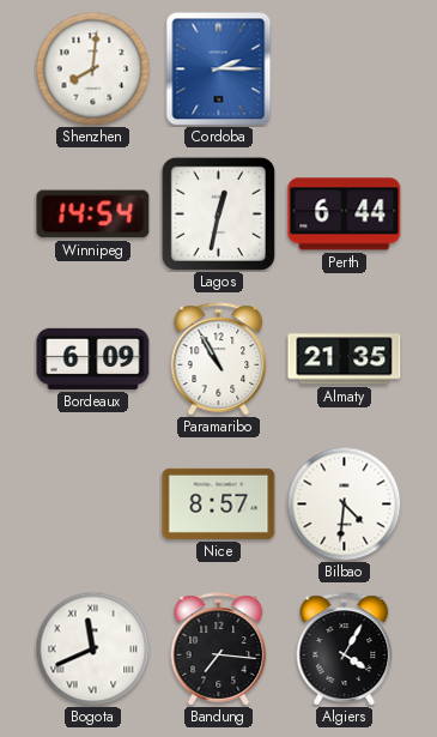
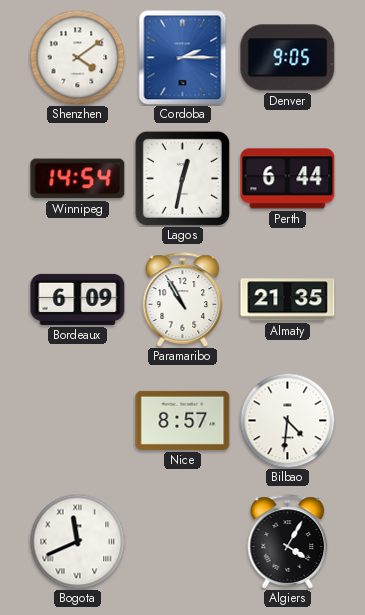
Shenzhen: 8:01 -> 4:09 (77, 57)
Denver: none -> 9:05 (288, 58)
Bandung: 7:16 -> none (219, 650)
